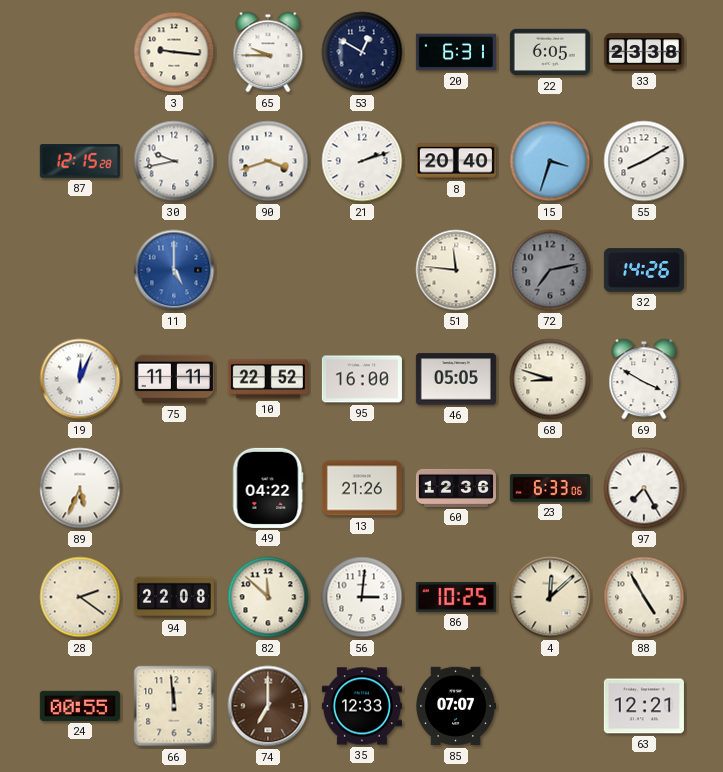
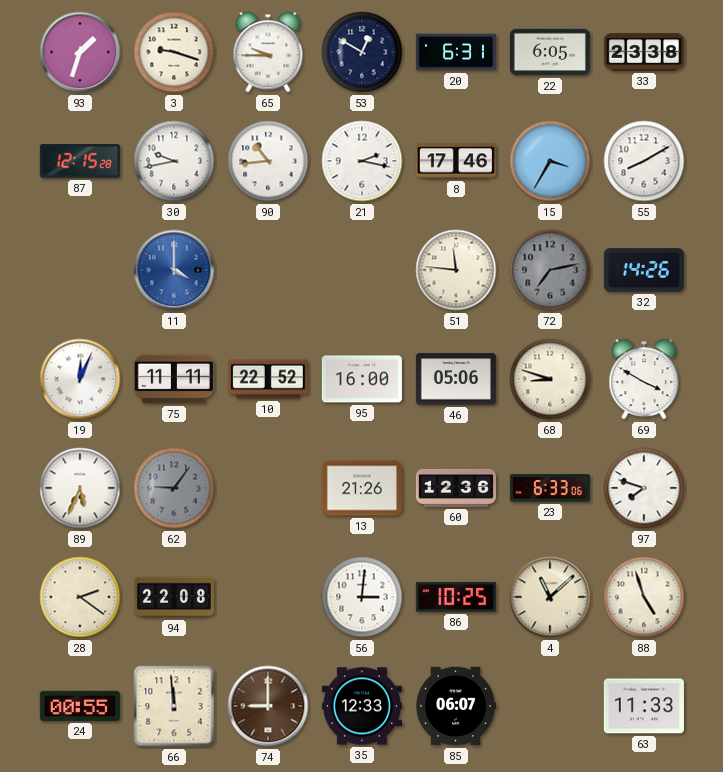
93: none -> 1:33 (80, 52)
3: 9:16 -> 9:18 (174, 52)
90: 3:42 -> 10:44 (268, 161)
21: 2:12 -> 2:17 (362, 161)
8: 20:40 -> 17:46 (456, 161)
15: 3:33 -> 3:35 (550, 161)
11: 5:00 -> 4:00 (174, 270)
46: 05:05 -> 05:06 (456, 379)
62: none -> 9:06 (174, 488)
49: 04:22 -> none (268, 488)
97: 7:25 -> 7:48 (644, 488)
82: 11:52 -> none (268, 597)
4: 12:08 -> 11:08 (550, 597)
88: 4:55 -> 4:57 (644, 597)
74: 7:00 -> 9:00 (268, 706)
85: 07:07 -> 06:07 (456, 706)
63: 12:21 -> 11:33 (644, 706)
